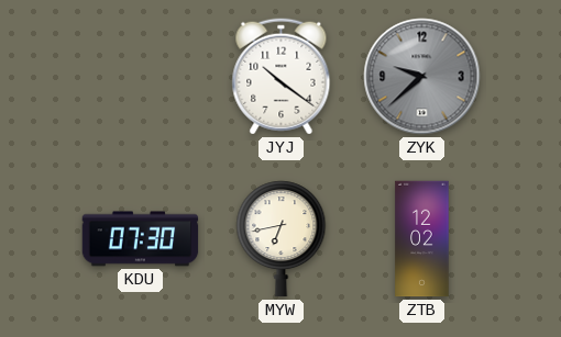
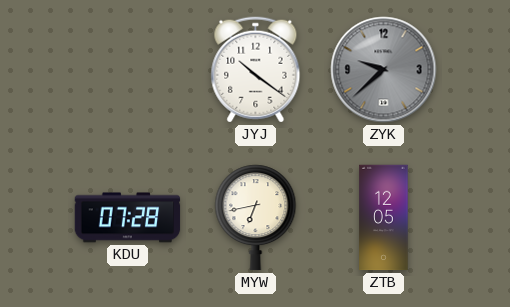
KDU: 07:30 -> 07:28 (128, 218)
ZTB: 12:02 -> 12:05 (384, 218)
